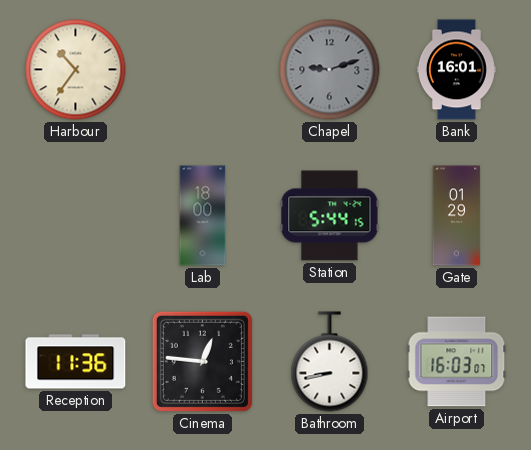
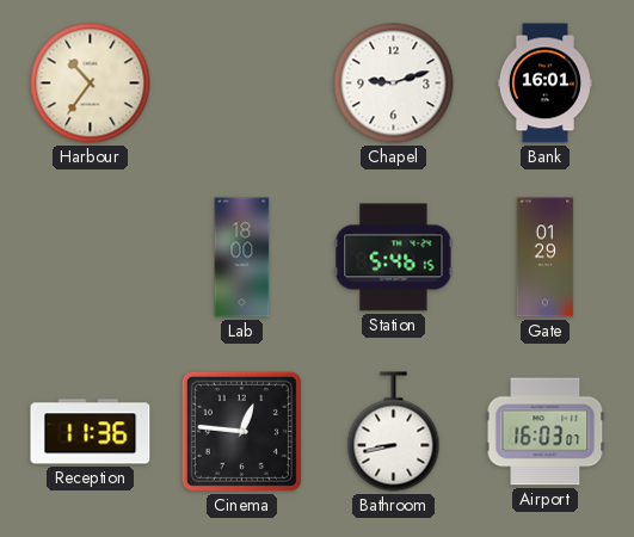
Chapel dial: grey -> white (394, 84)
Station: 5:44 -> 5:46 (394, 258)
